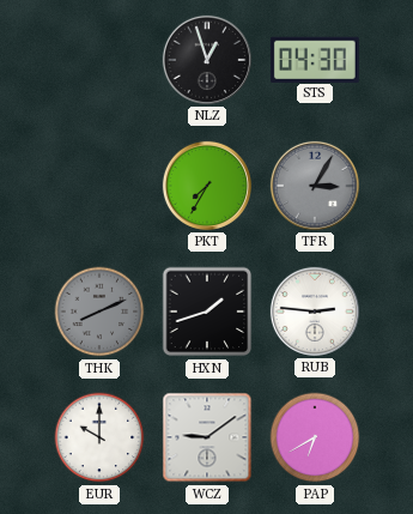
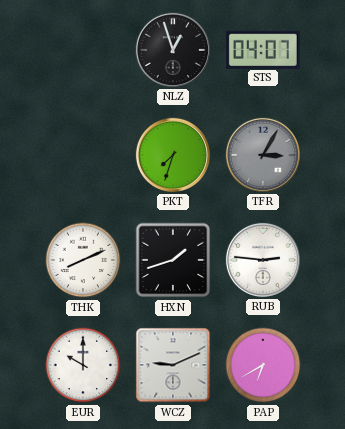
STS: 04:30 -> 04:07 (263, 49)
PKT: 7:35 -> 7:33 (173, 155)
THK dial: grey -> white (83, 260)
WCZ: 9:09 -> 9:11 (173, 365)
